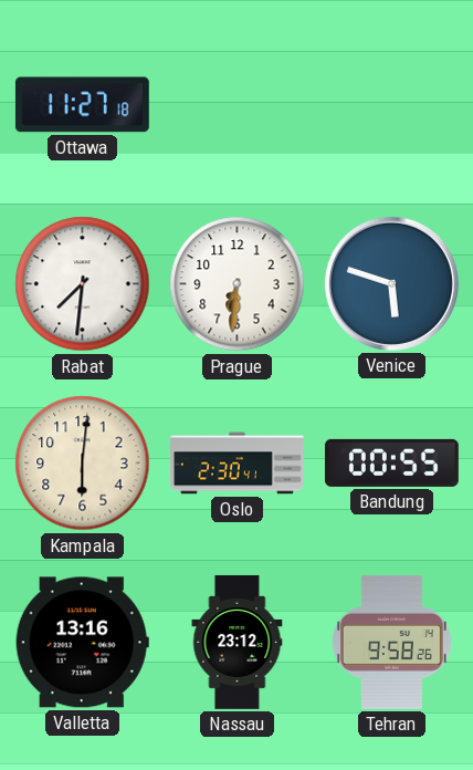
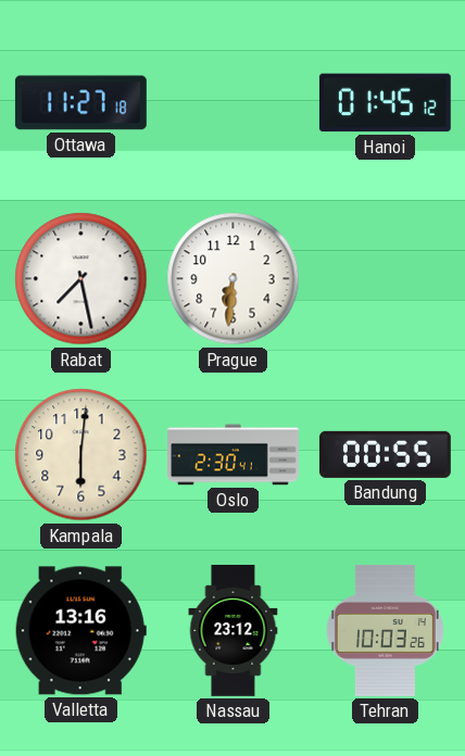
Hanoi: none -> 01:45 (385, 103)
Rabat: 7:31 -> 7:28 (81, 279)
Venice: 5:48 -> none (391, 283)
Tehran: 9:58 -> 10:03 (385, 630)
